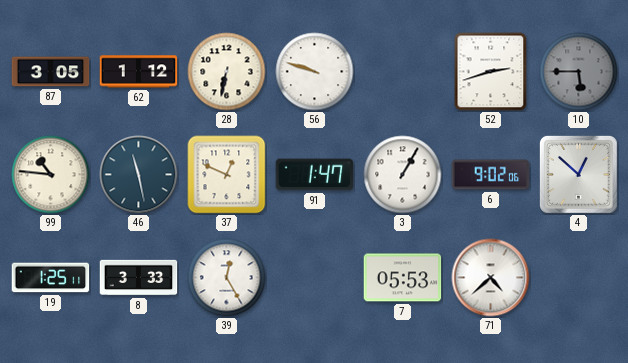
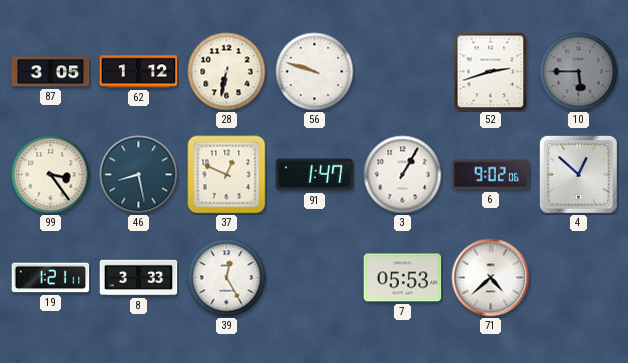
99: 10:46 -> 3:24 (51, 175)
46: 11:28 -> 8:28 (139, 175)
19: 1:25 -> 1:21 (51, 278)
